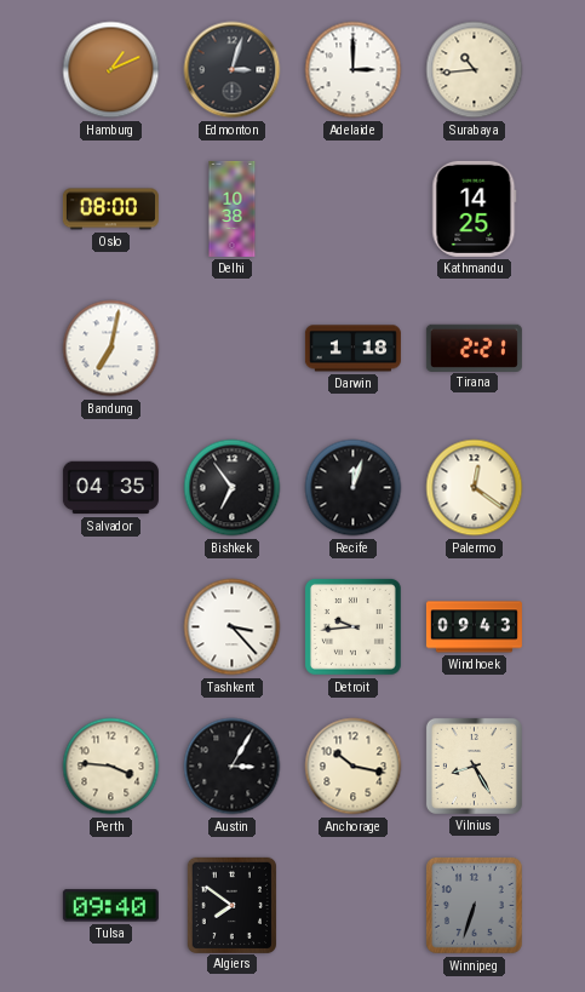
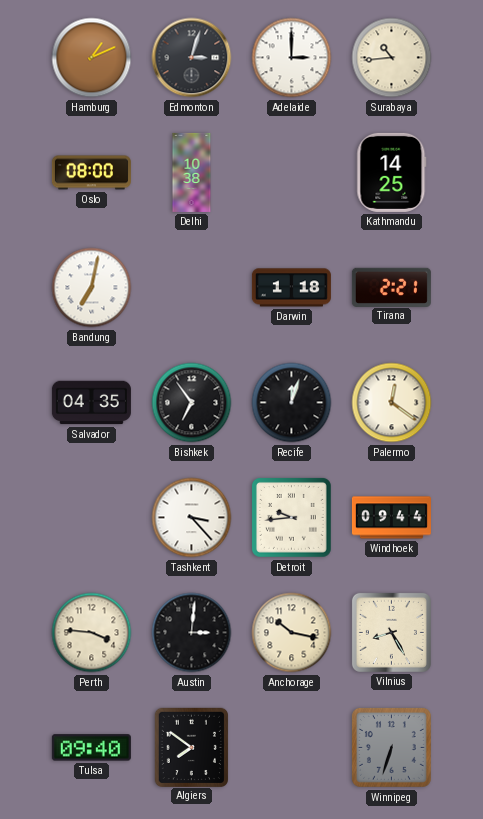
Windhoek: 09:43 -> 09:44 (391, 518)
Austin: 3:05 -> 3:01 (192, 633)
